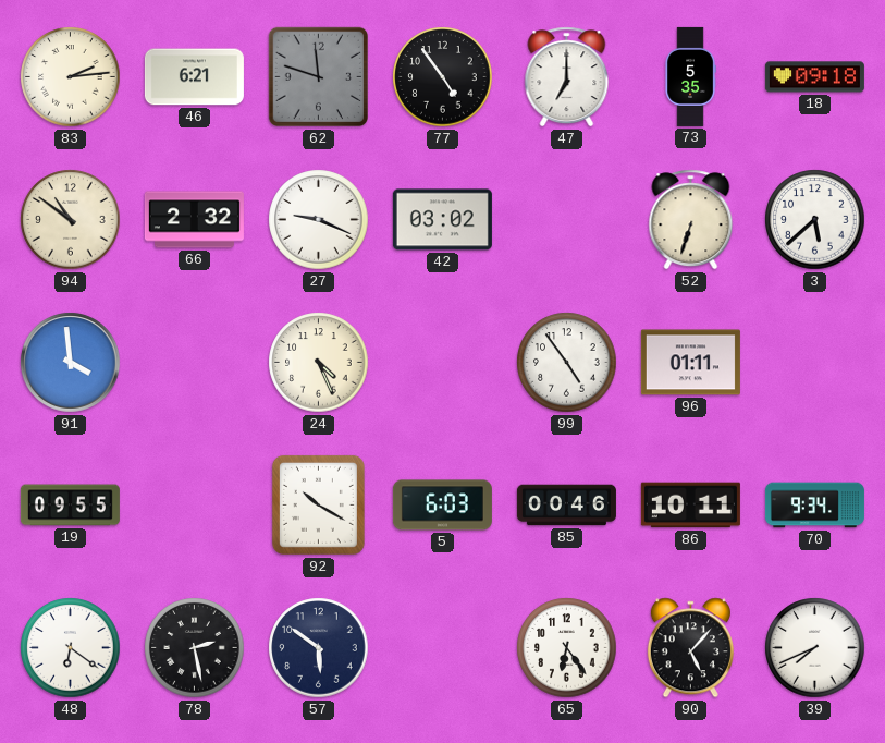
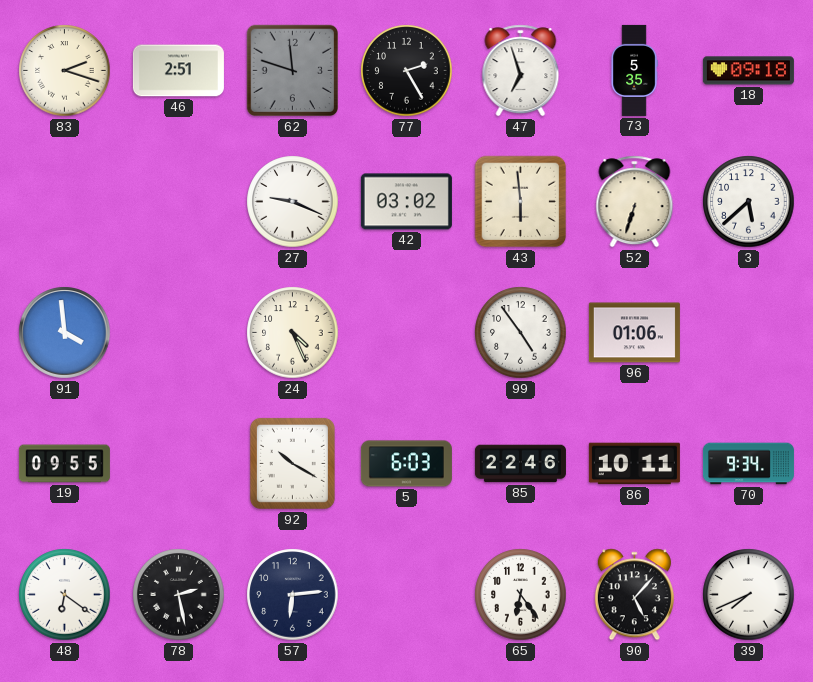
83: 2:14 -> 2:18 (65, 71)
46: 6:21 -> 2:51 (178, 71)
77: 4:54 -> 2:25 (407, 71)
47: 7:00 -> 6:57 (521, 71)
94: 10:51 -> none (71, 220)
66: 2:32 -> none (194, 220)
43: none -> 5:59 (521, 202)
96: 01:11 -> 01:06 (634, 333)
85: 00:46 -> 22:46 (520, 464)
57: 5:51 -> 6:14 (293, 595)
